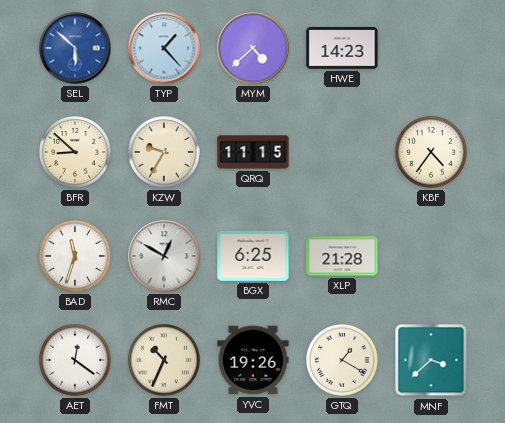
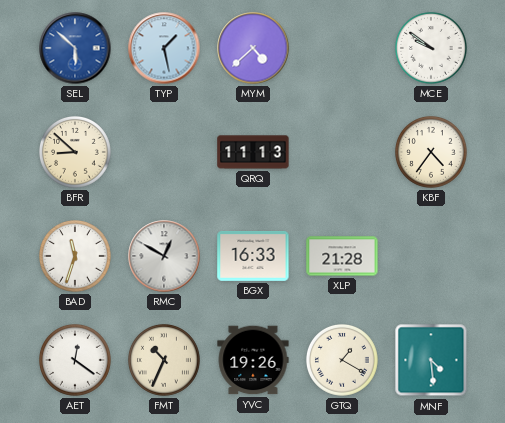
TYP: 1:23 -> 1:28 (164, 48)
HWE: 14:23 -> none (342, 48)
MCE: none -> 9:51 (432, 49)
KZW: 9:35 -> none (165, 153)
QRQ: 11:15 -> 11:13 (253, 152)
BGX: 6:25 -> 16:33 (253, 256)
MNF: 3:38 -> 4:29 (431, 360)
